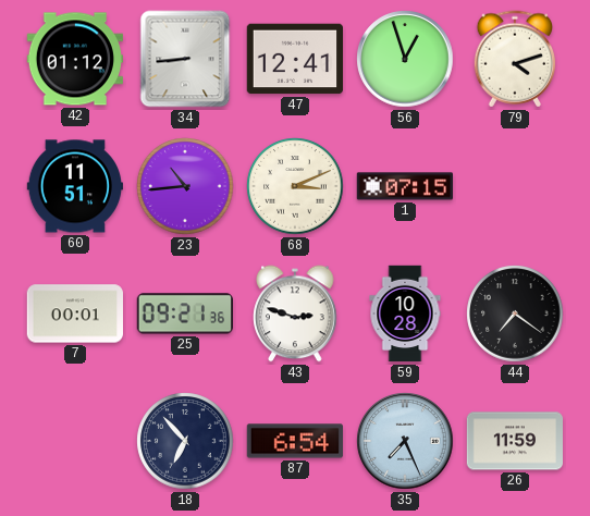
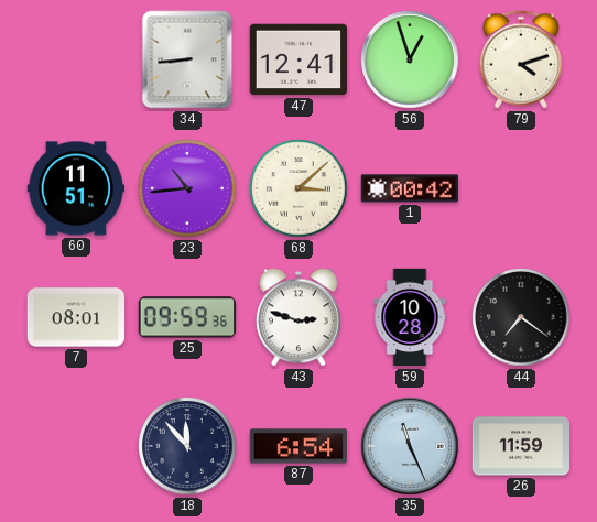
42: 01:12 -> none (74, 59)
68: 3:11 -> 3:08 (298, 188)
1: 07:15 -> 00:42 (409, 188)
7: 00:01 -> 08:01 (75, 317)
25: 09:21 -> 09:59 (186, 317)
18: 6:53 -> 11:53 (187, 446)
35: 7:26 -> 11:26 (410, 446)
